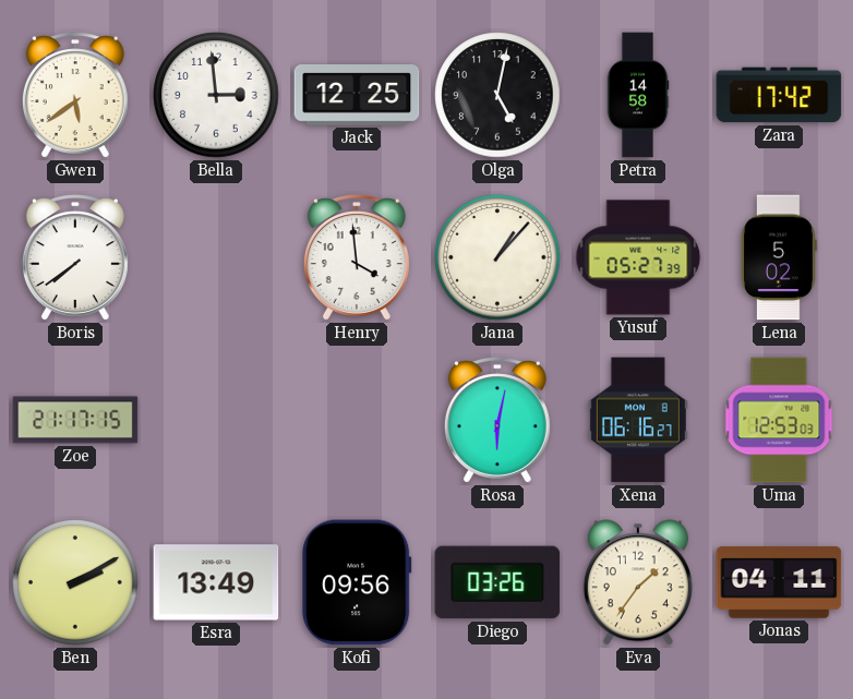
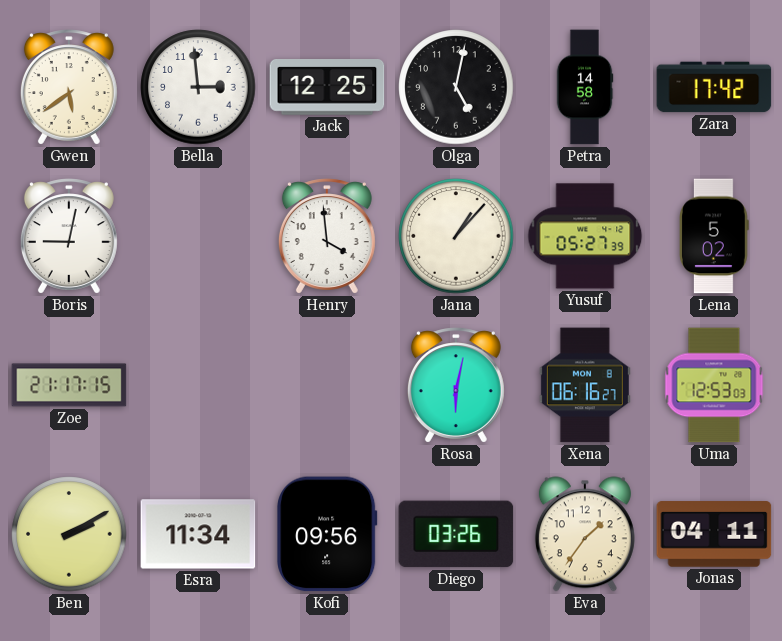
Boris: 7:39 -> 9:02 (69, 236)
Esra: 13:49 -> 11:34 (198, 534)
